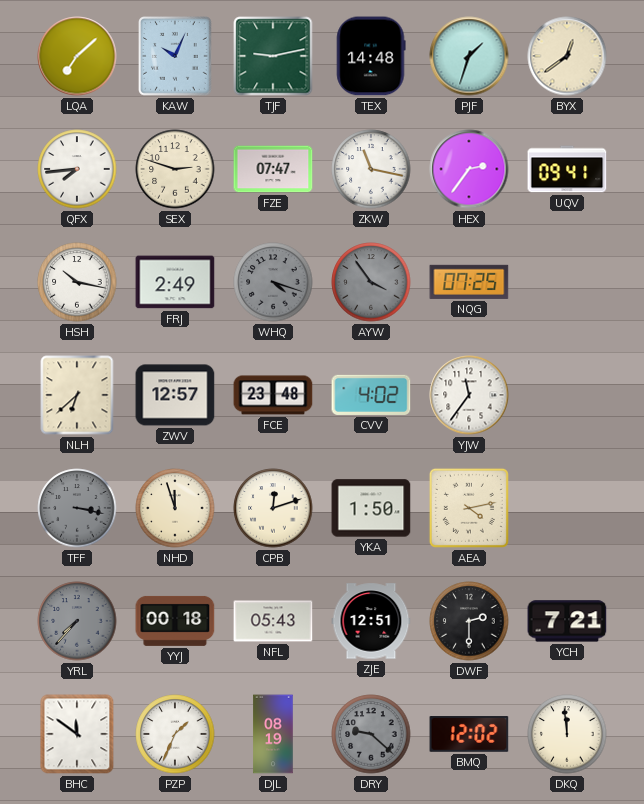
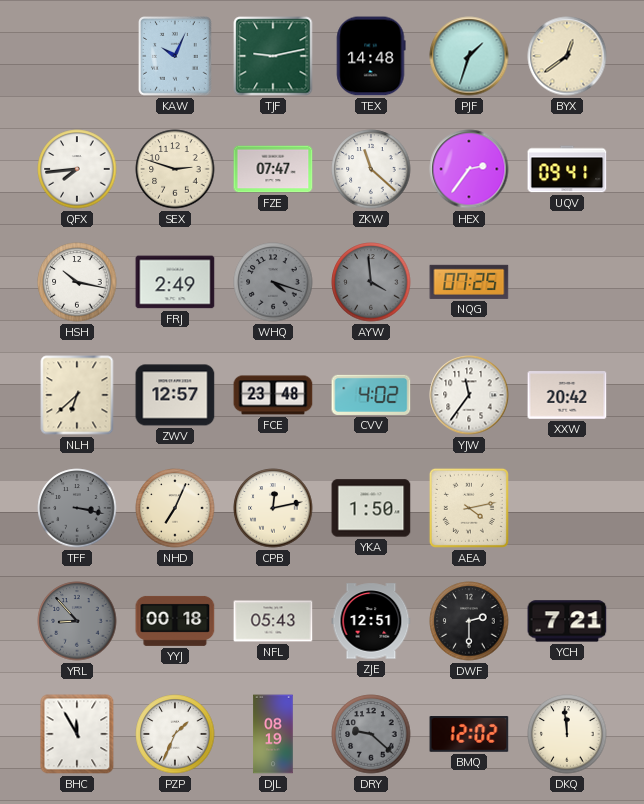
LQA: 7:08 -> none (77, 56)
ZKW: 11:17 -> 11:22 (371, 169)
AYW: 3:54 -> 3:59 (371, 282)
XXW: none -> 20:42 (567, 395)
NHD: 11:57 -> 7:04 (175, 508)
CPB: 12:12 -> 12:13 (273, 508)
YRL: 7:37 -> 8:53 (77, 621)
BHC: 11:51 -> 11:55 (77, 734)
